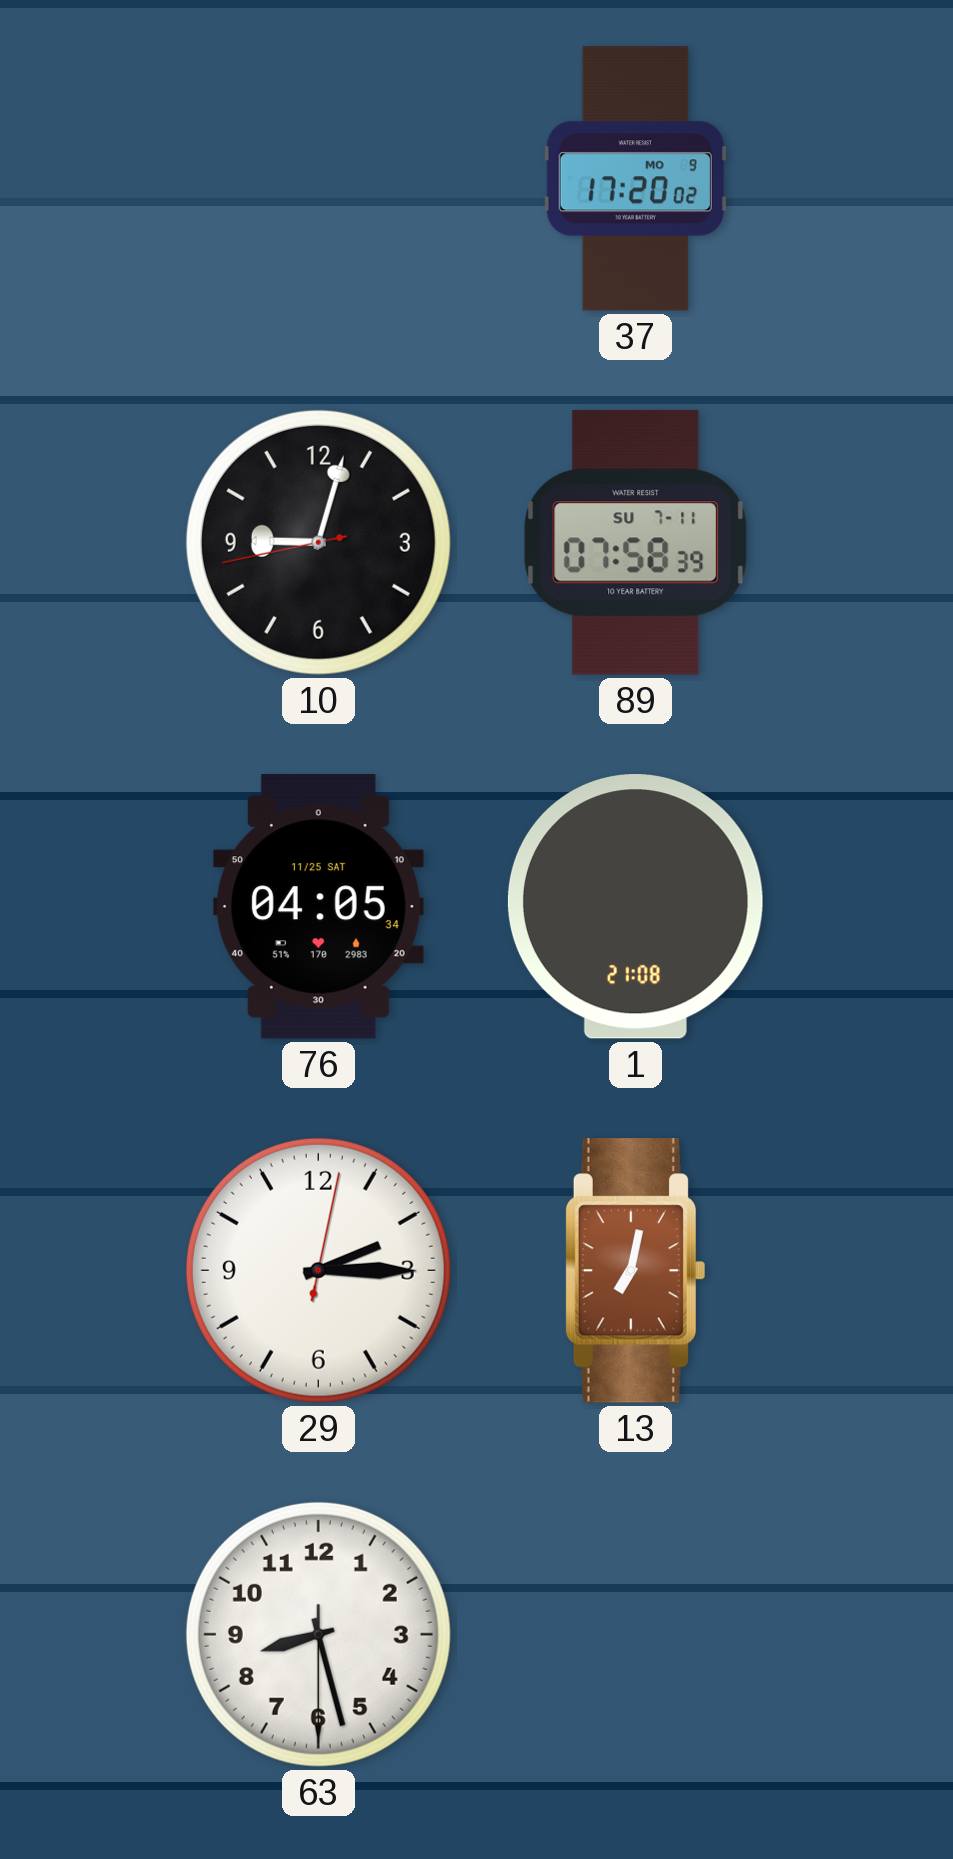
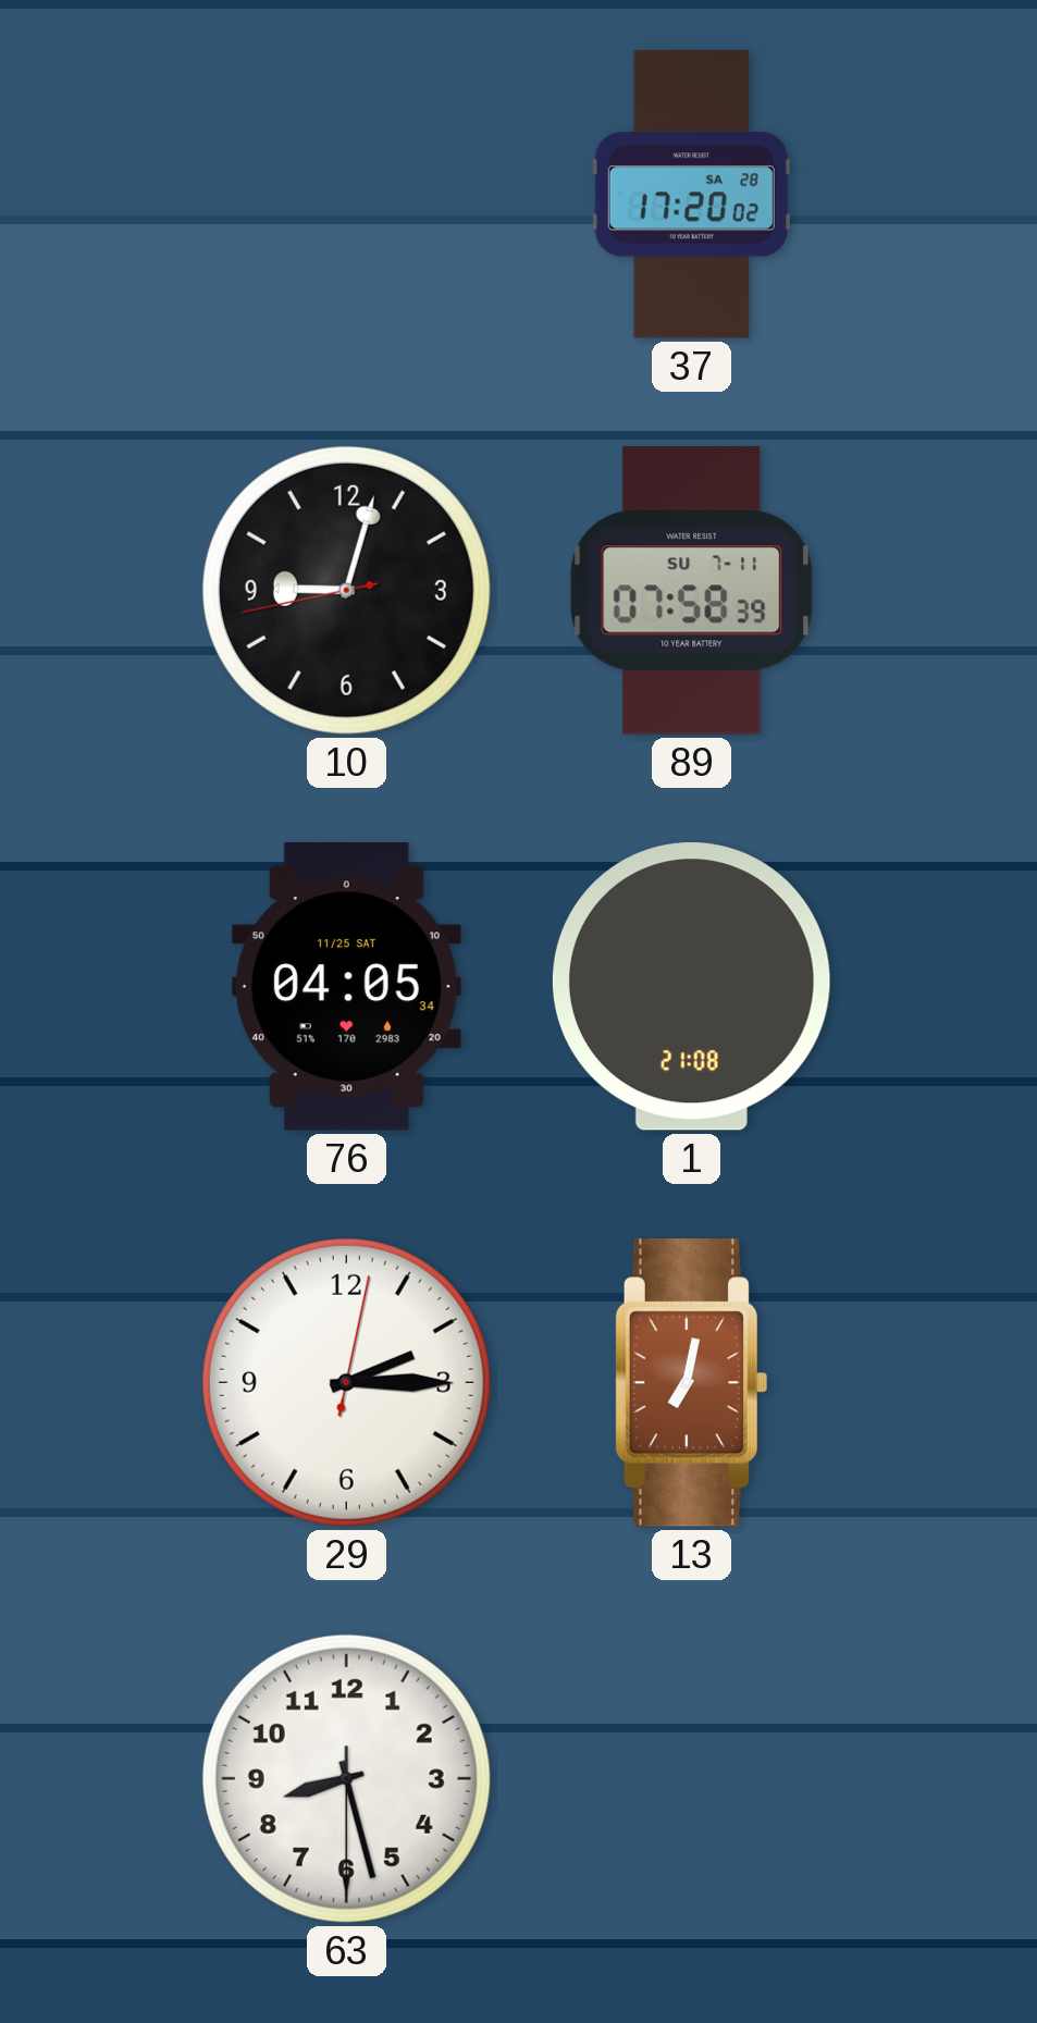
37 date: MO 9 -> SA 28 (691, 195)
